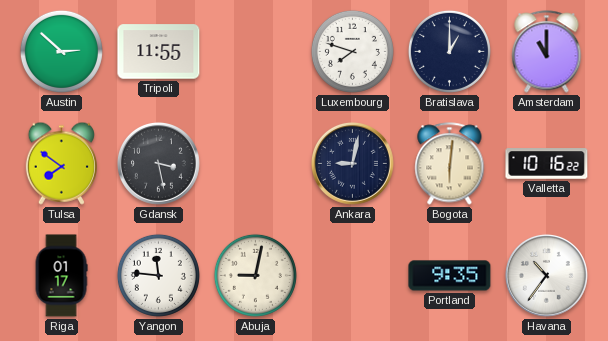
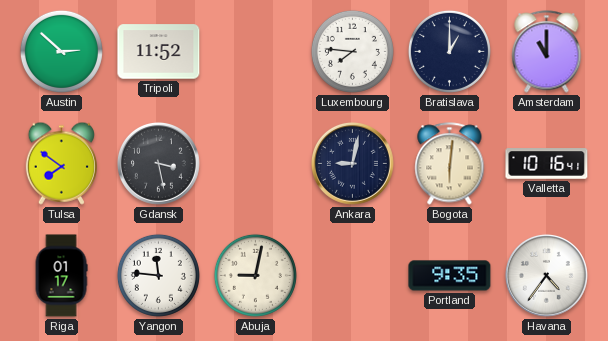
Tripoli: 11:55 -> 11:52 (159, 52)
Luxembourg: 7:48 -> 7:46 (352, 51)
Valletta: 10:16:22 -> 10:16:41 (547, 164)
Havana: 10:36 -> 4:36 (546, 275)
